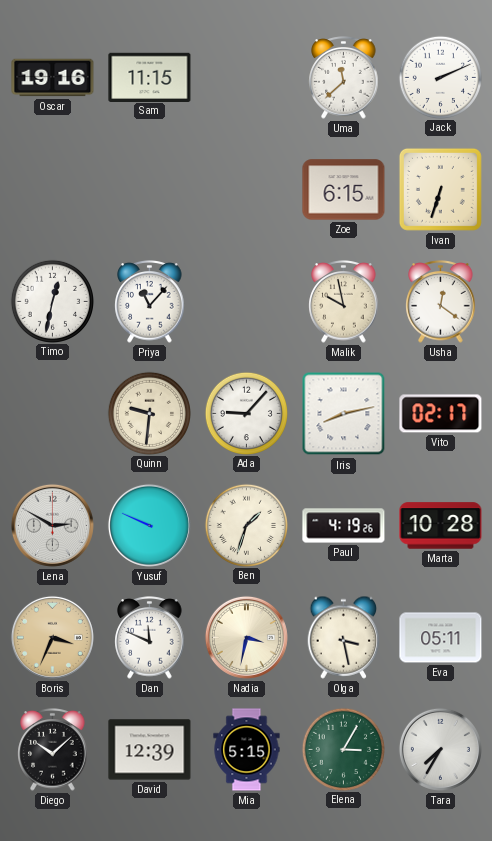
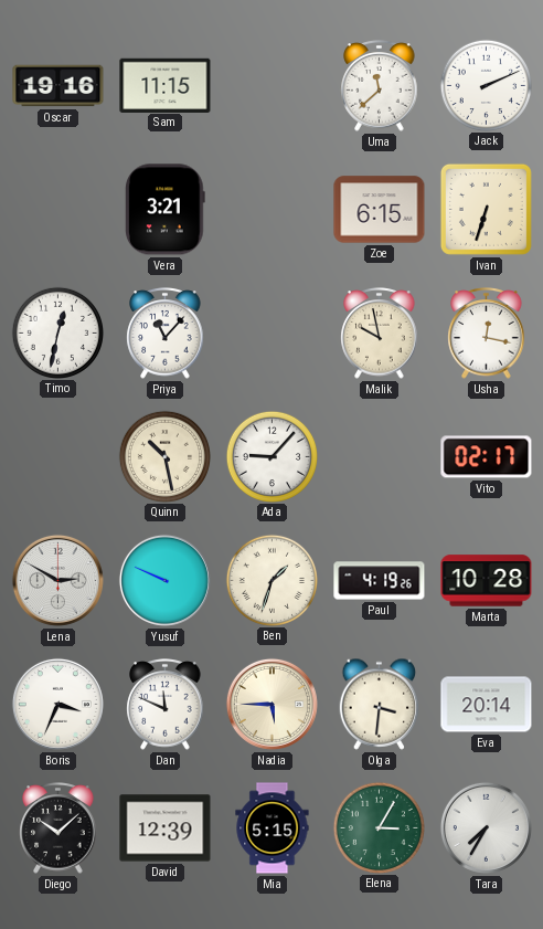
Vera: none -> 3:21 (166, 210)
Usha: 12:21 -> 12:17 (487, 334)
Quinn: 9:31 -> 10:28 (164, 456)
Iris: 8:13 -> none (344, 414)
Boris dial: champagne -> white (57, 704)
Nadia: 3:32 -> 5:45 (271, 704)
Olga: 3:28 -> 3:31 (380, 704)
Eva: 05:11 -> 20:14 (487, 705)
